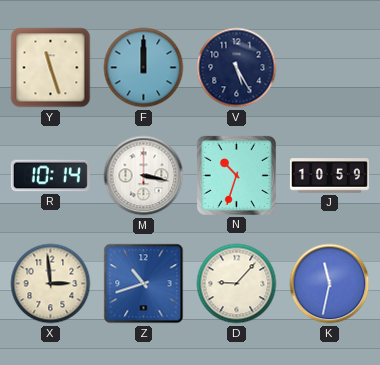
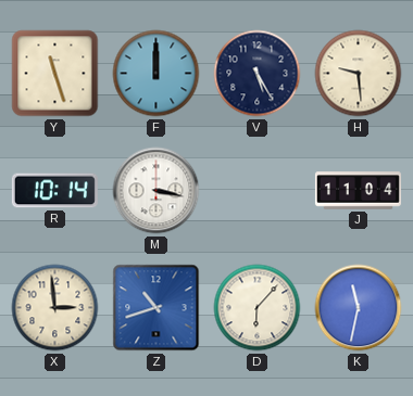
H: none -> 9:29 (359, 74)
N: 10:33 -> none (236, 175)
J: 10:59 -> 11:04 (358, 191)
D: 9:07 -> 6:07 (258, 308)
